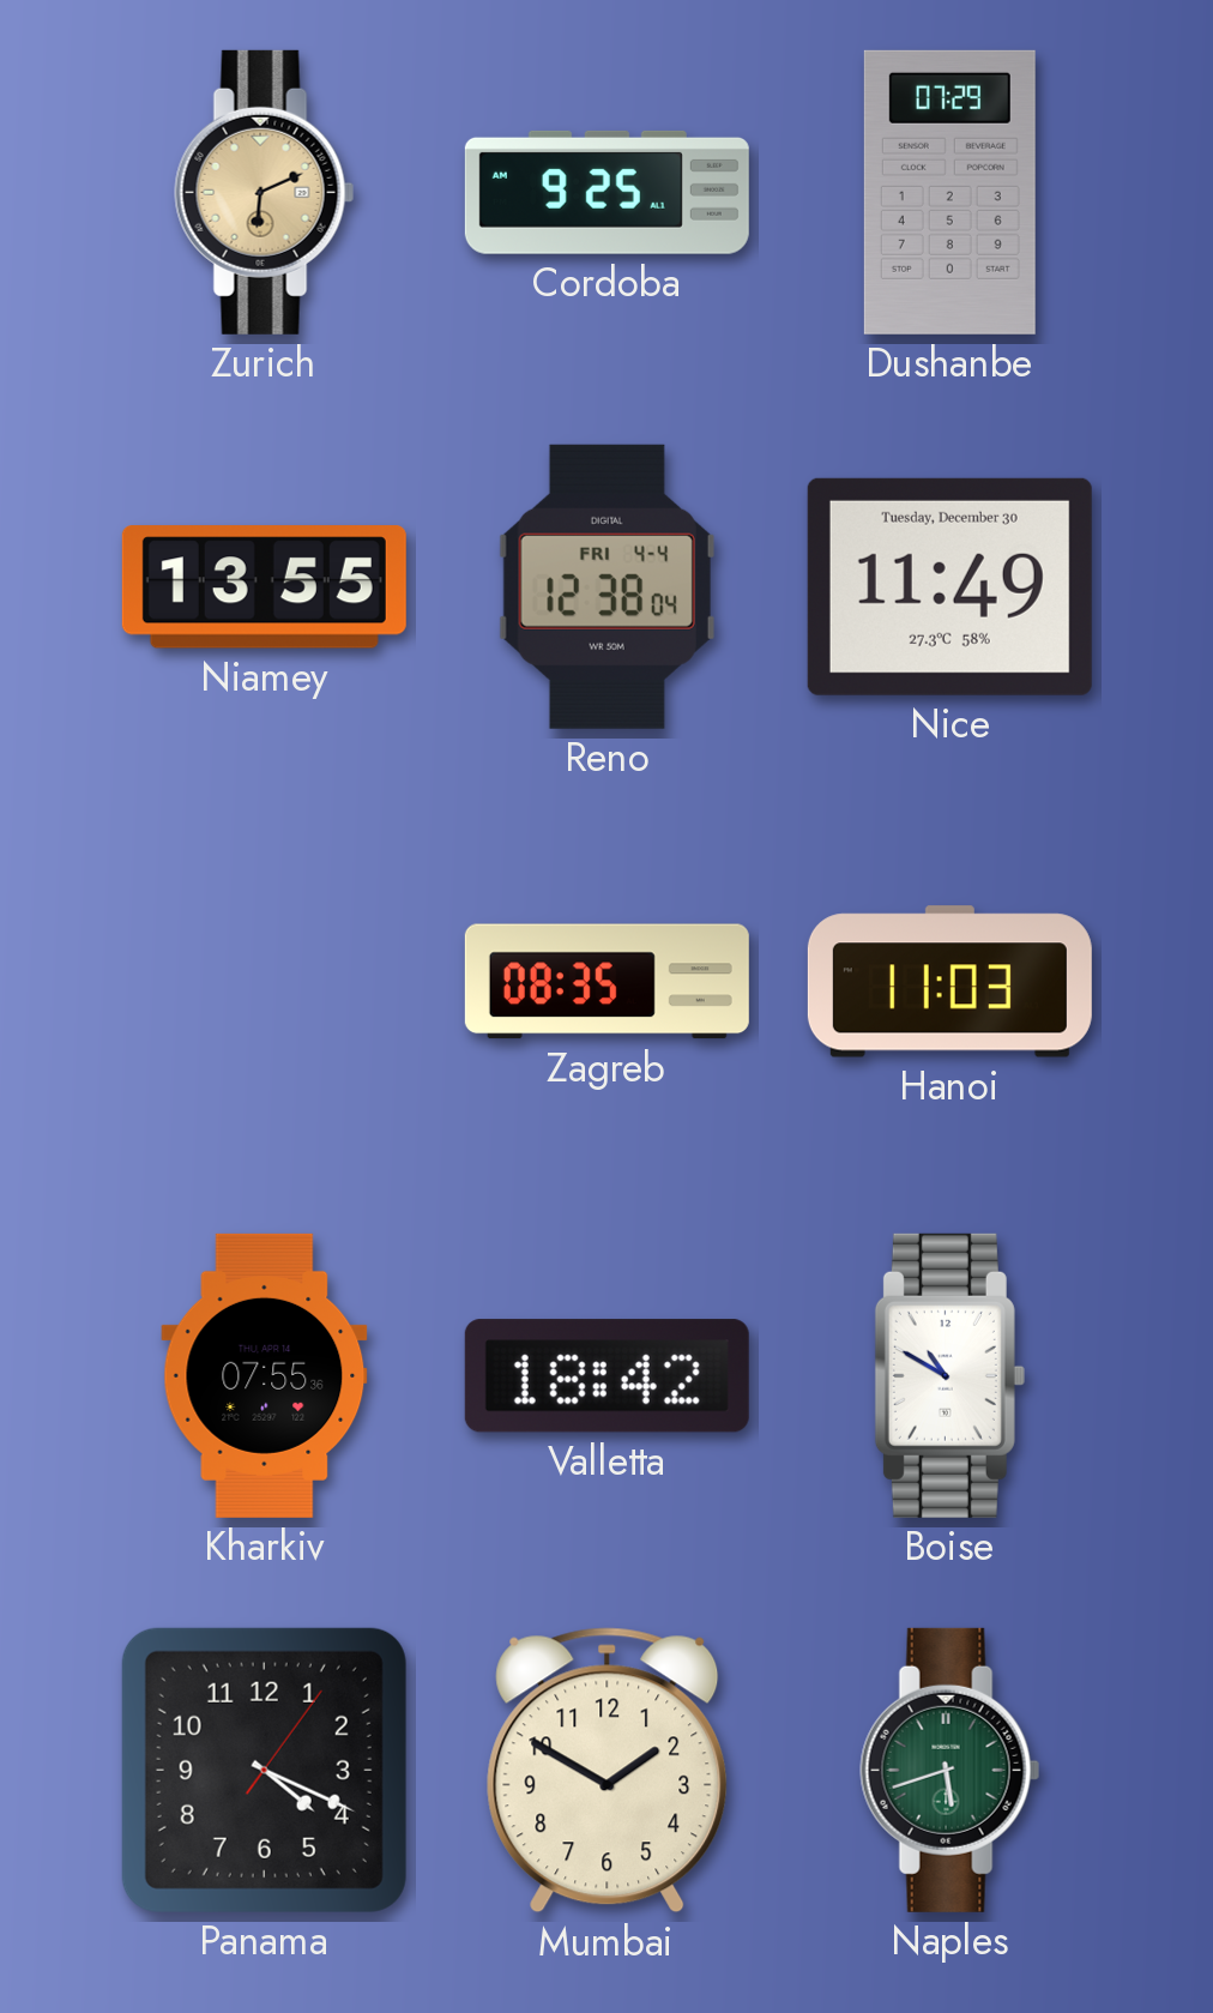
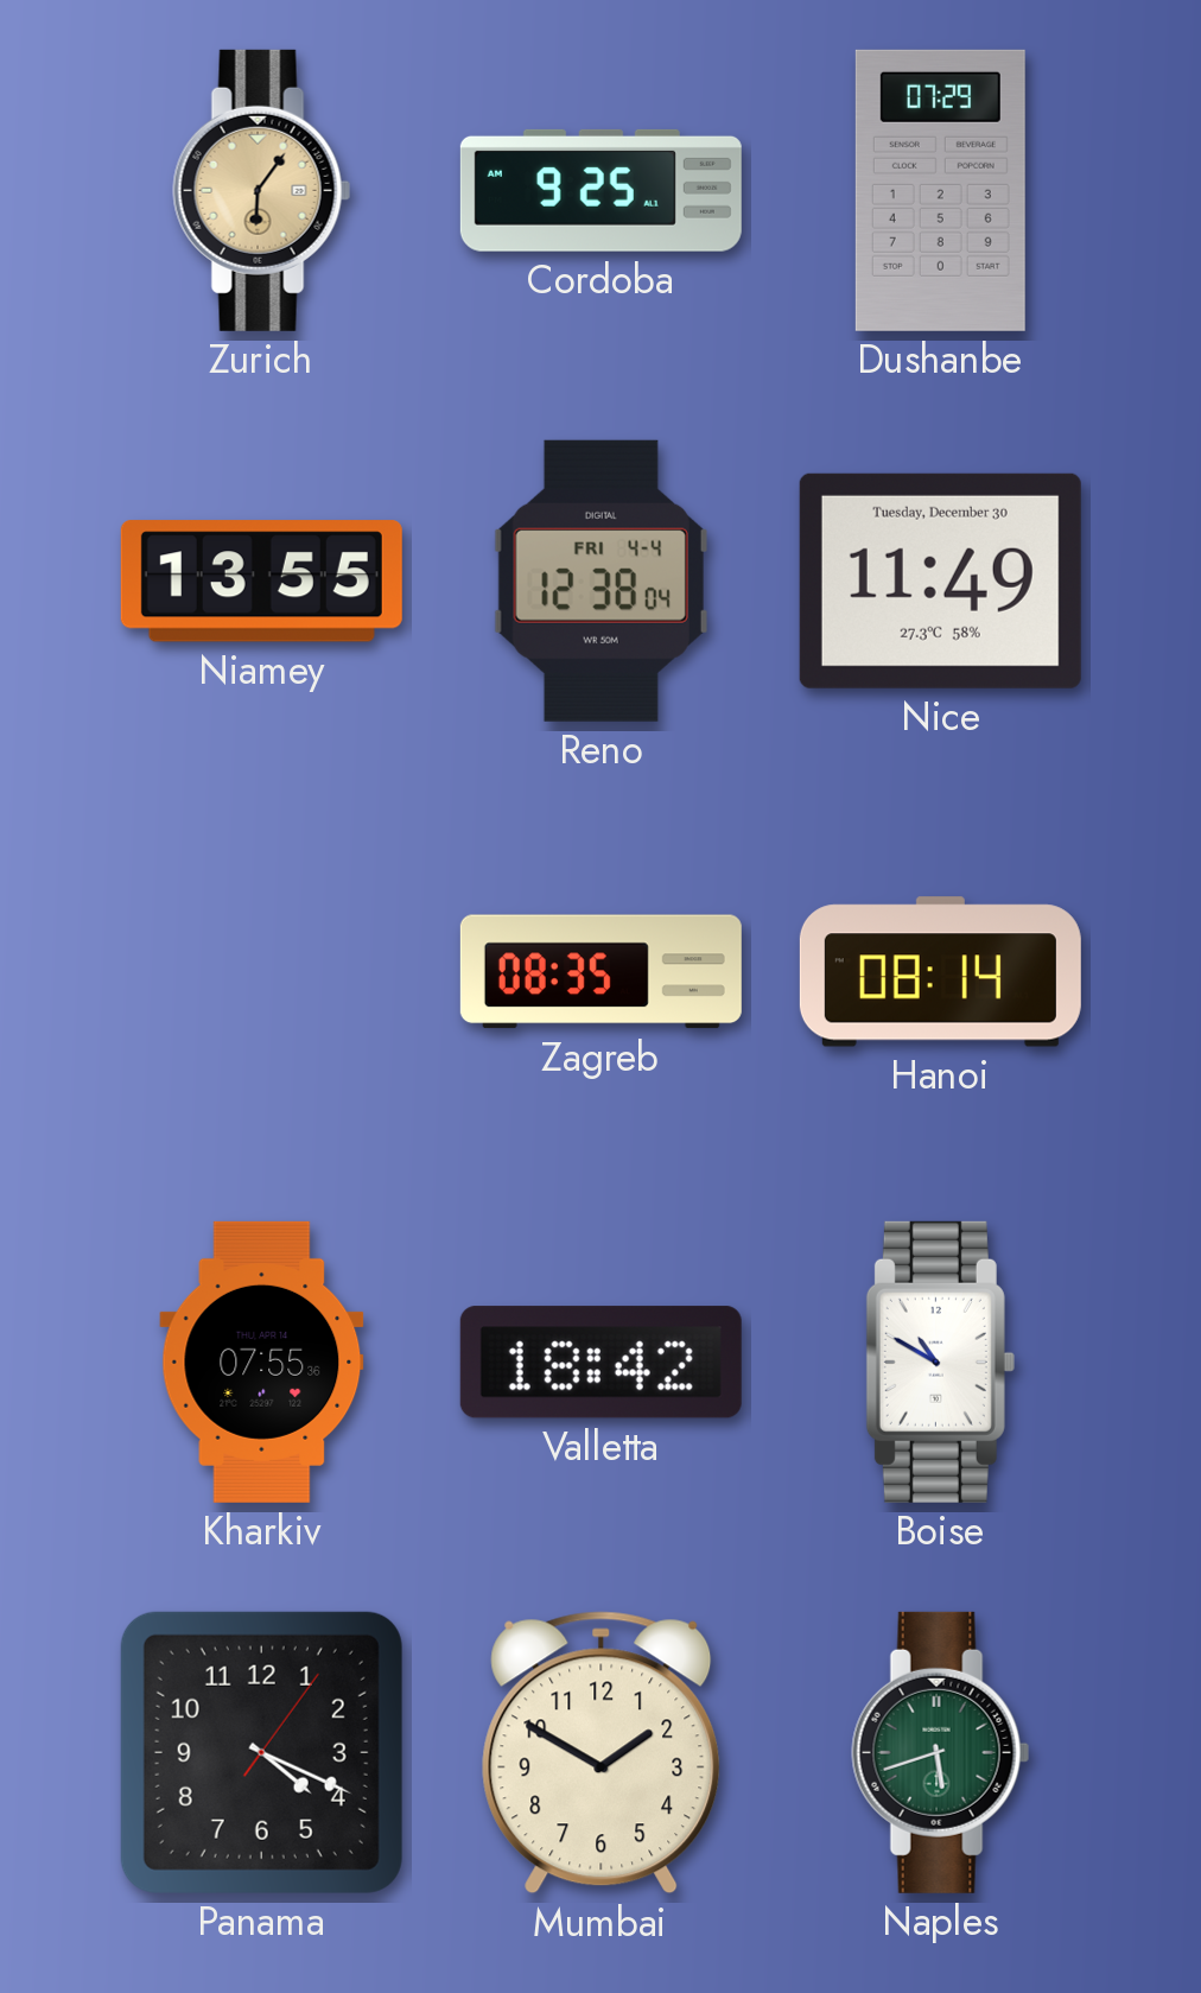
Zurich: 6:11 -> 6:06 (262, 190)
Hanoi: 11:03 -> 08:14 (940, 972)
